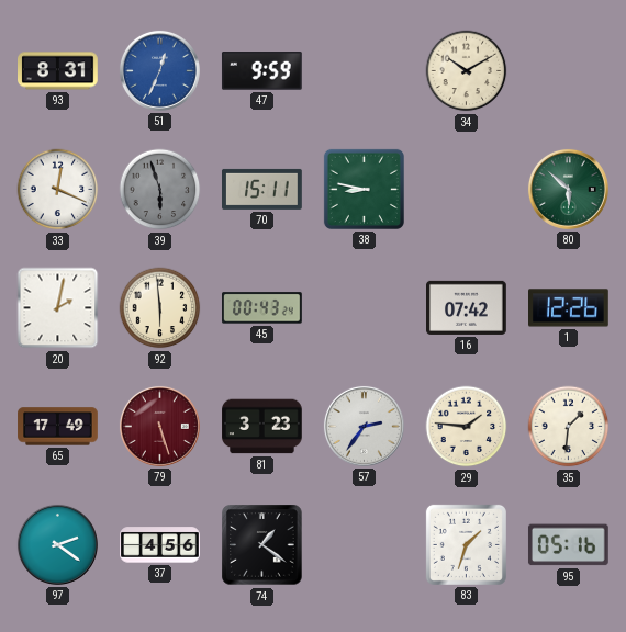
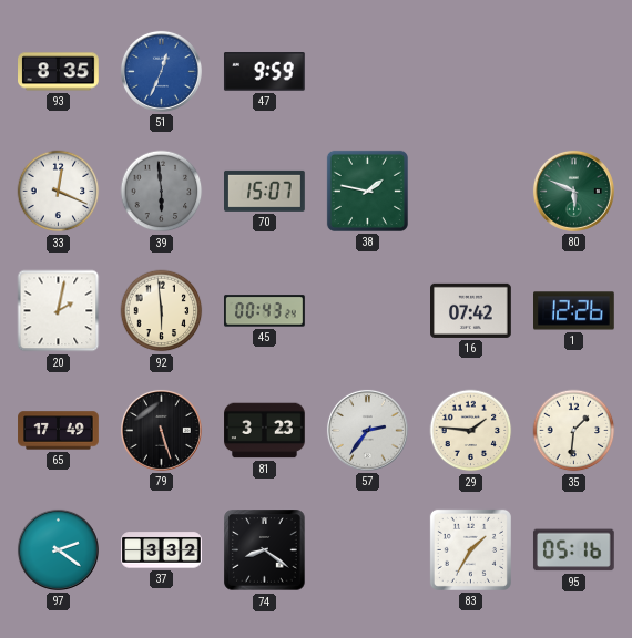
93: 8:31 -> 8:35 (59, 72)
34: 10:10 -> none (467, 71)
39: 5:57 -> 5:59 (162, 192)
70: 15:11 -> 15:07 (265, 191)
38: 8:47 -> 1:47 (367, 191)
80: 5:52 -> 5:49 (573, 191)
79 dial: burgundy -> black (161, 430)
37: 4:56 -> 3:32 (162, 550)
74: 1:21 -> 8:21 (265, 550)
83: 1:33 -> 1:35 (470, 549)
